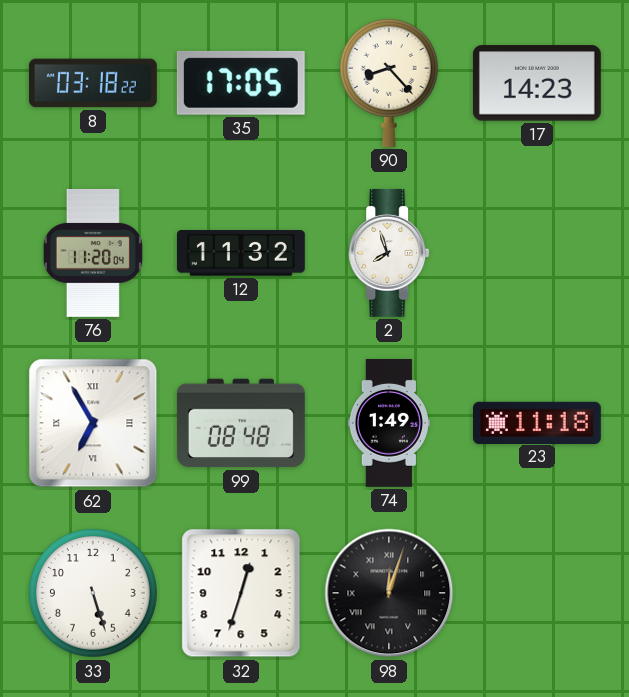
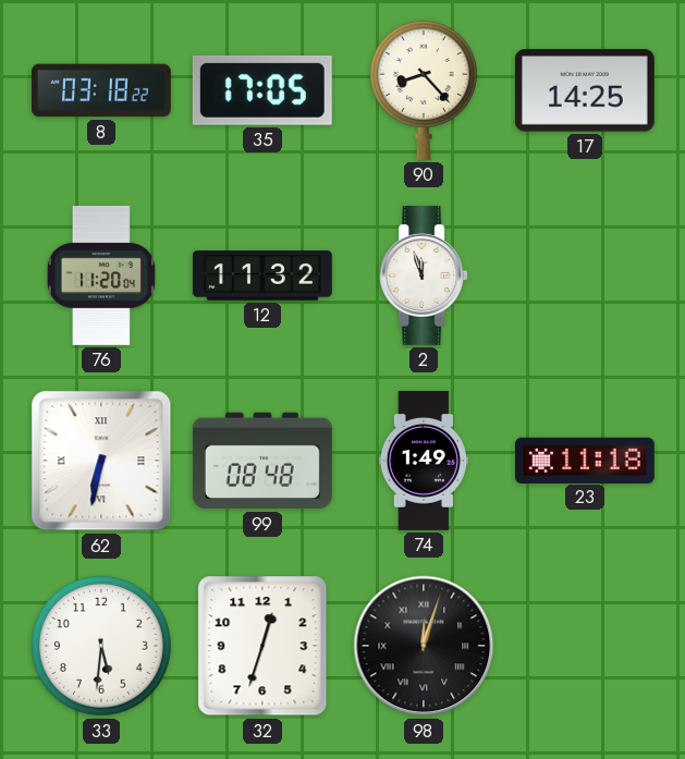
17: 14:23 -> 14:25 (585, 90)
2: 7:57 -> 11:57 (424, 276)
62: 6:55 -> 6:32 (101, 461)
33: 5:27 -> 5:31 (101, 646)
